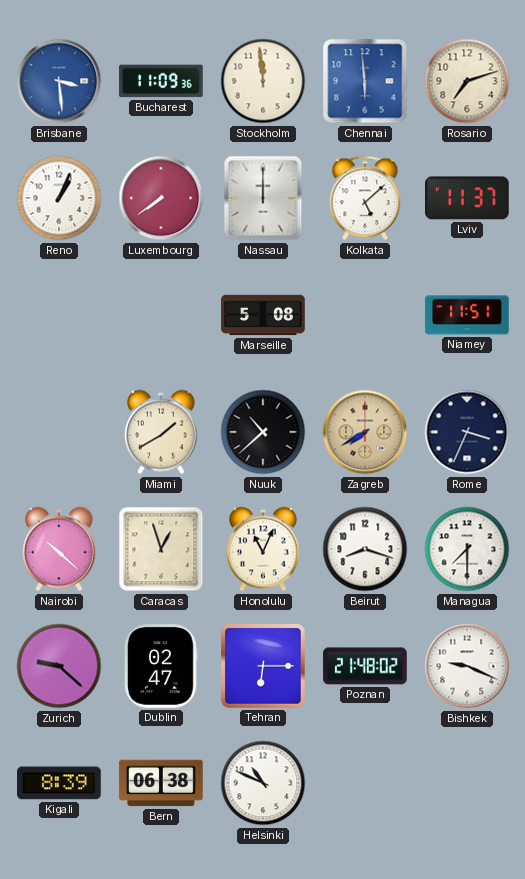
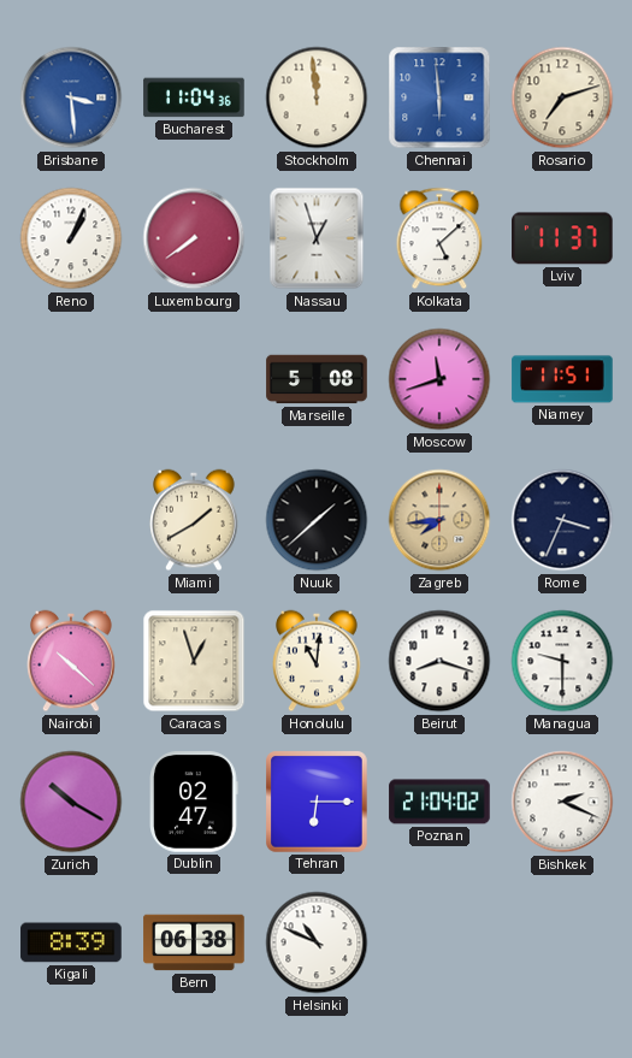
Bucharest: 11:09 -> 11:04 (194, 97)
Nassau: 12:00 -> 12:57 (317, 238)
Moscow: none -> 11:42 (439, 379)
Nuuk: 10:38 -> 1:38 (317, 520)
Zagreb: 7:40 -> 7:44 (439, 520)
Honolulu: 11:04 -> 11:01 (317, 661)
Managua: 7:30 -> 9:30 (562, 661)
Zurich: 9:22 -> 10:20 (71, 802)
Poznan: 21:48 -> 21:04 (439, 802)
Bishkek: 9:19 -> 2:19 (562, 802)
